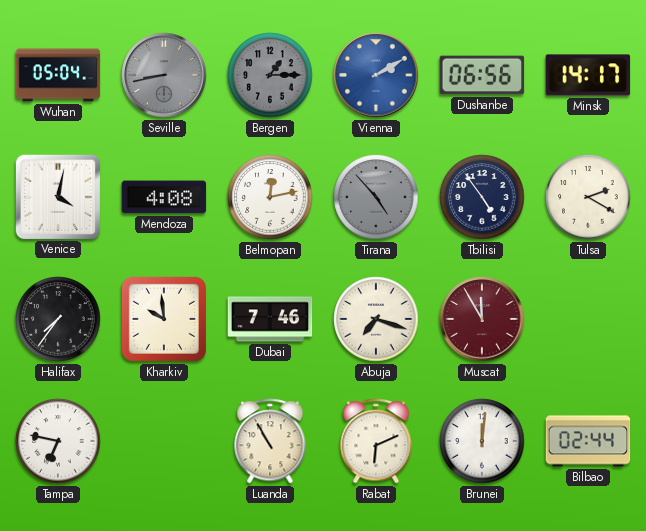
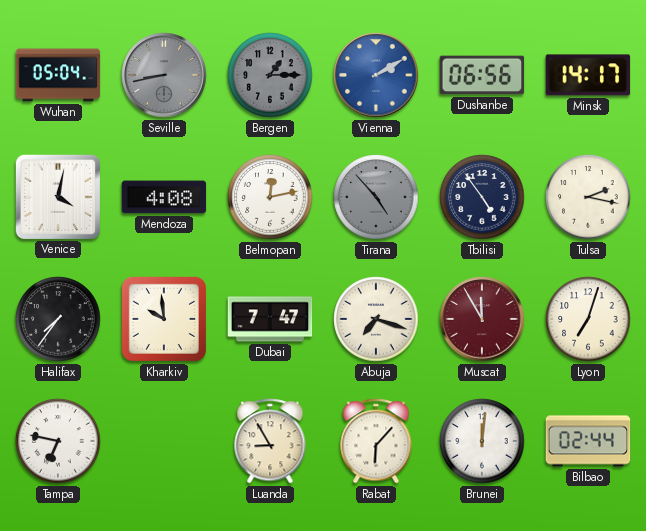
Tulsa: 2:20 -> 2:17 (588, 197)
Dubai: 7:46 -> 7:47 (270, 319)
Lyon: none -> 7:03 (588, 319)
Luanda: 10:55 -> 8:55 (270, 441)
Rabat: 6:11 -> 6:07 (376, 441)
